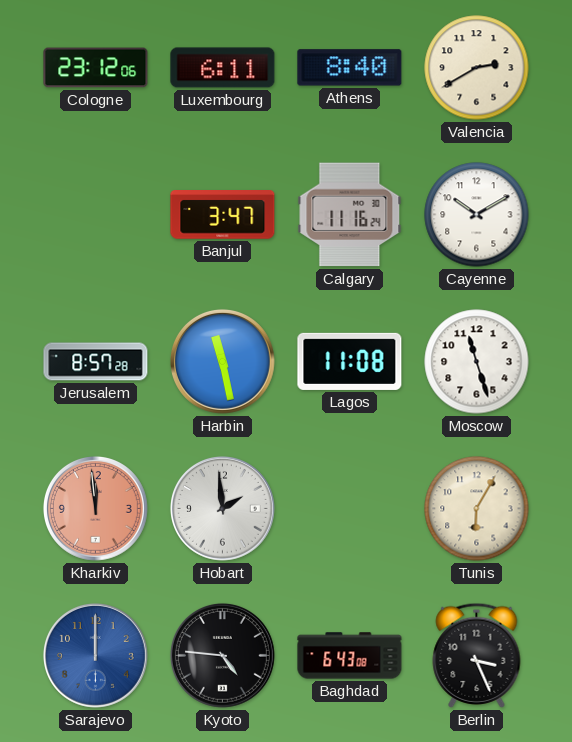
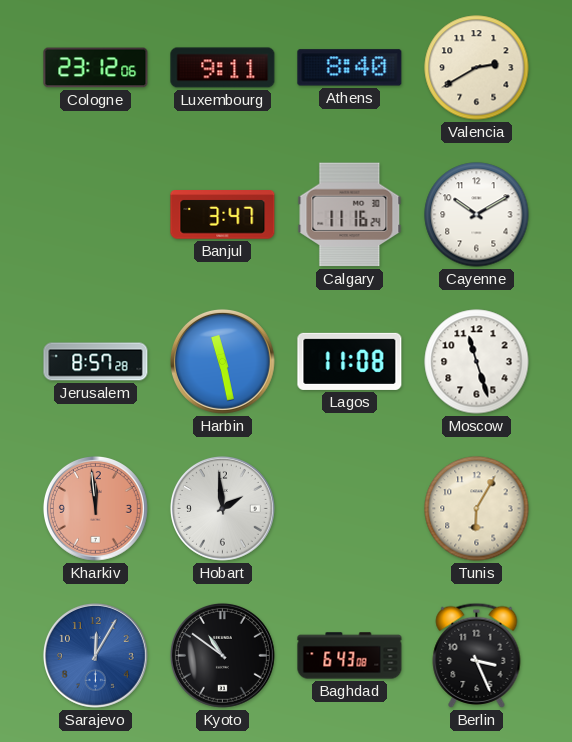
Luxembourg: 6:11 -> 9:11 (223, 68)
Sarajevo: 12:00 -> 12:05 (95, 655)
Kyoto: 4:46 -> 10:51 (222, 655)
